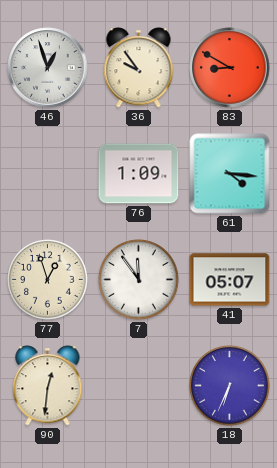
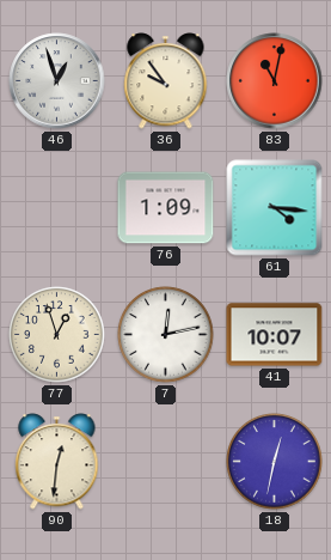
83: 8:50 -> 11:02 (275, 81)
7: 11:54 -> 12:13 (166, 335)
41: 05:07 -> 10:07 (275, 335)
18: 6:34 -> 12:32 (275, 462)
